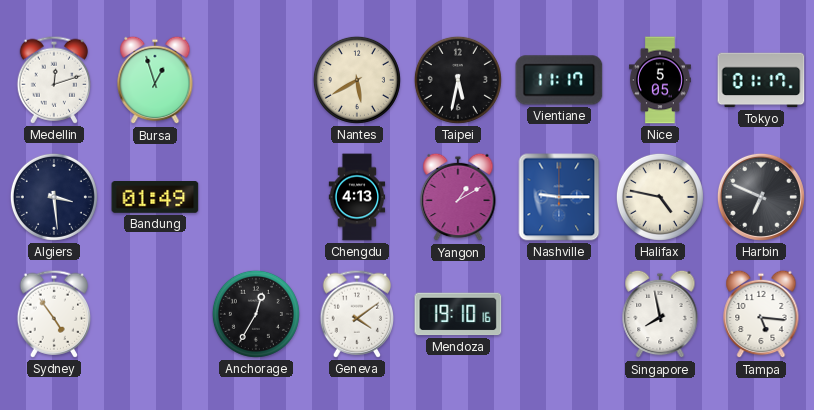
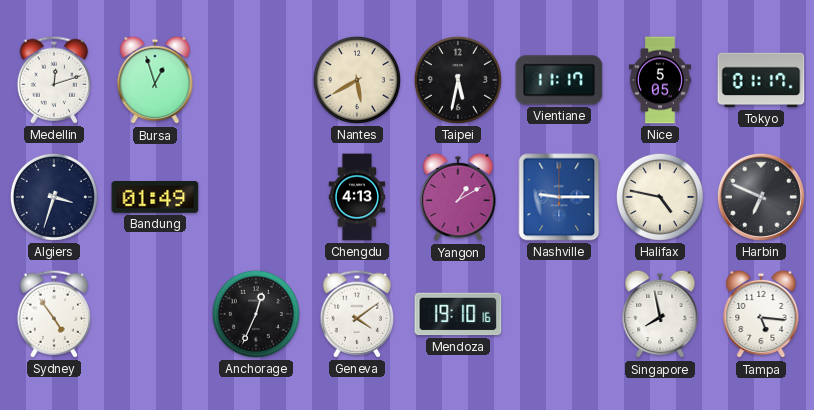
Algiers: 3:29 -> 3:33 (54, 197)
Anchorage: 12:35 -> 12:34 (256, 314)
